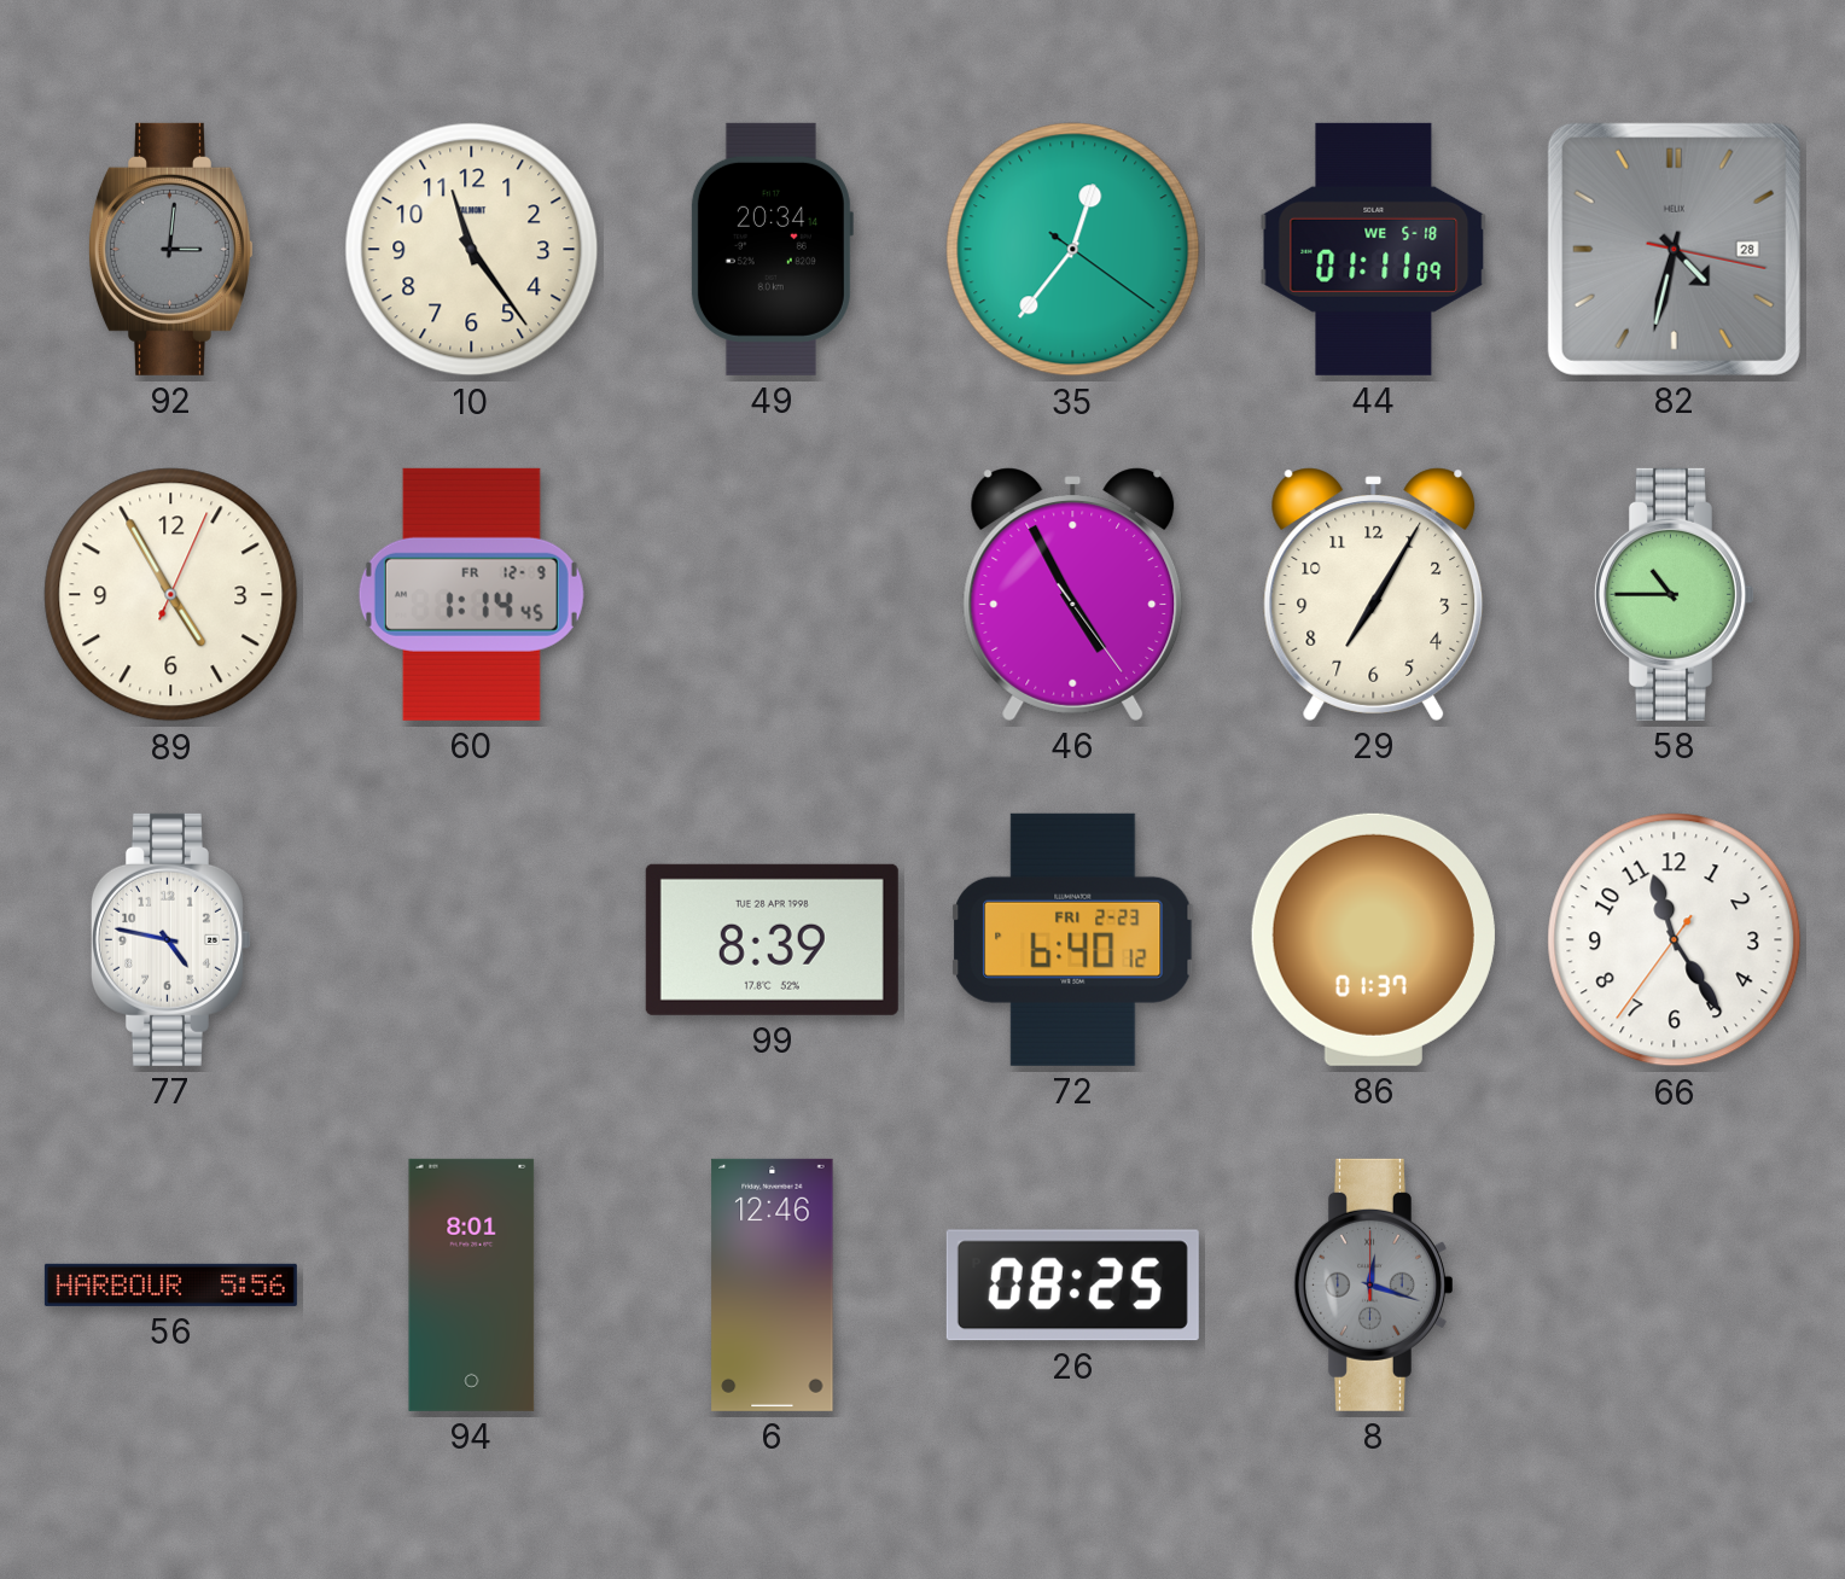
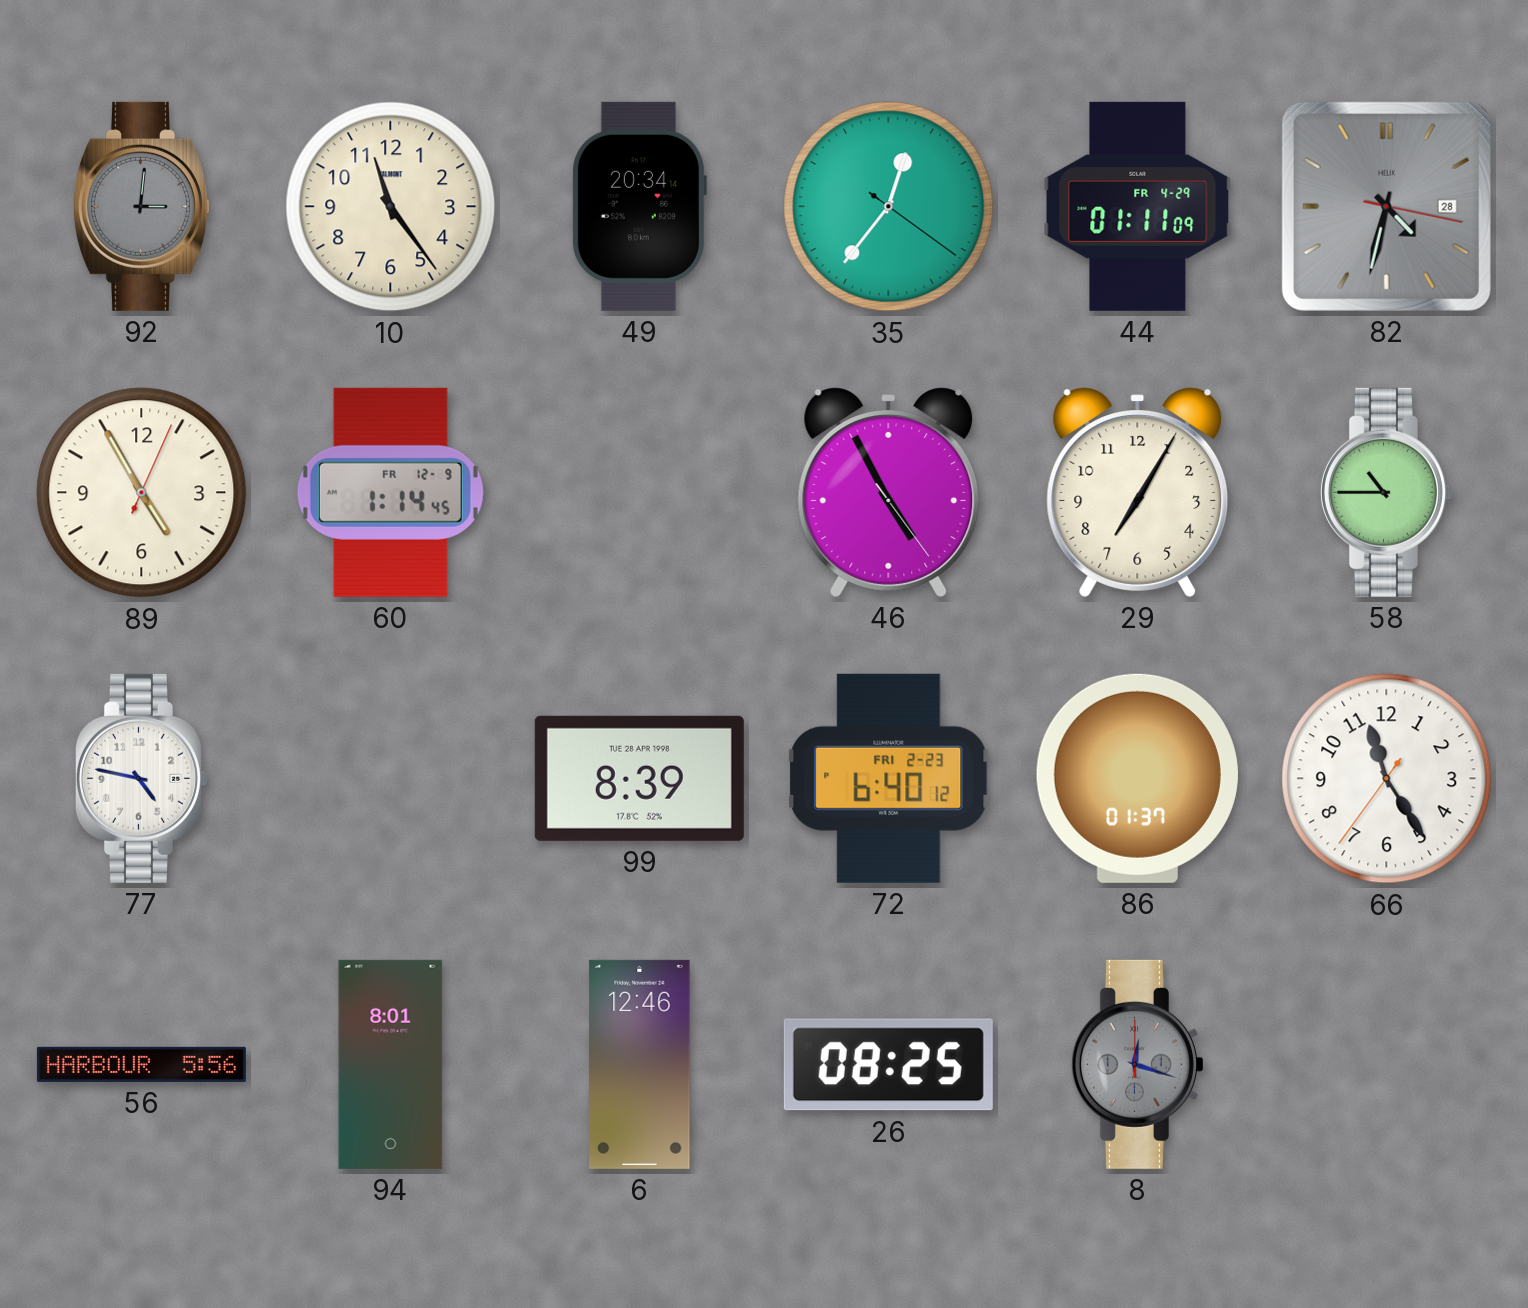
44 date: WE 5-18 -> FR 4-29 (1138, 206)
